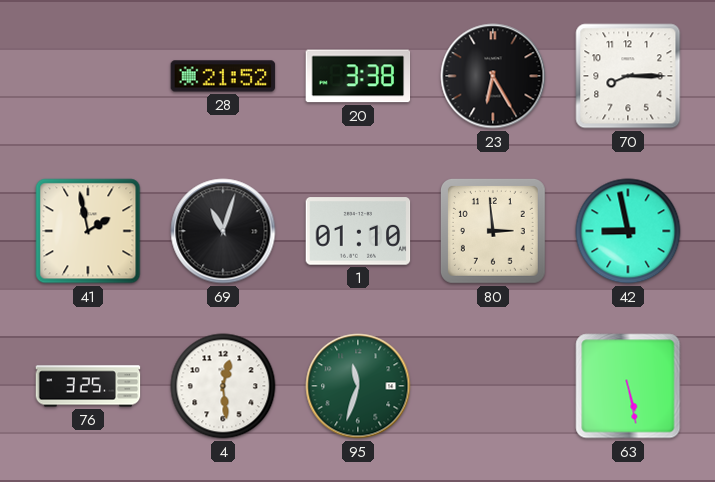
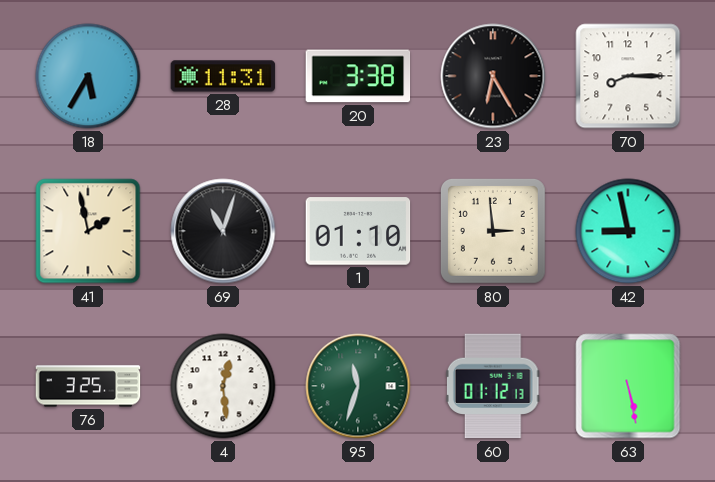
18: none -> 5:35 (88, 76)
28: 21:52 -> 11:31 (223, 76)
60: none -> 01:12 (493, 386)
